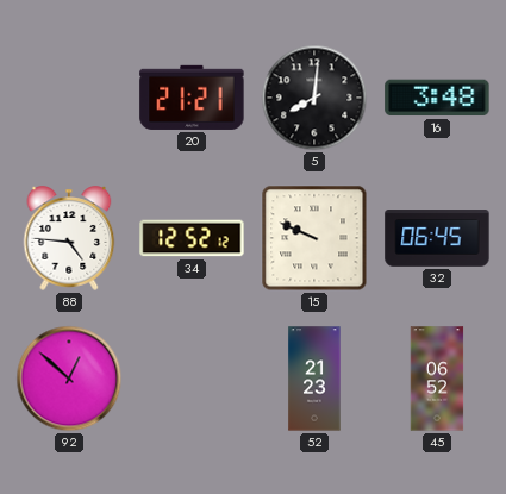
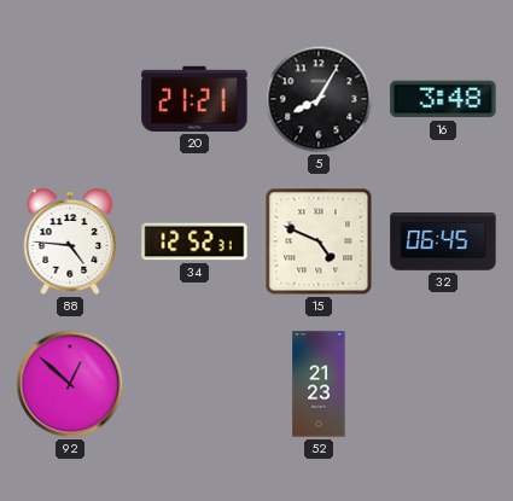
5: 8:01 -> 8:05 (319, 99)
34: 12:52:12 -> 12:52:31 (194, 241)
15: 9:49 -> 4:49 (319, 241)
45: 06:52 -> none (437, 379)
